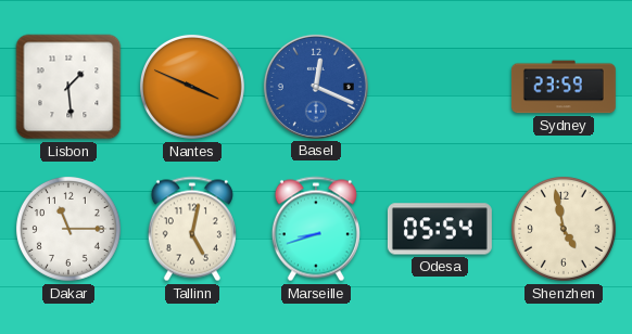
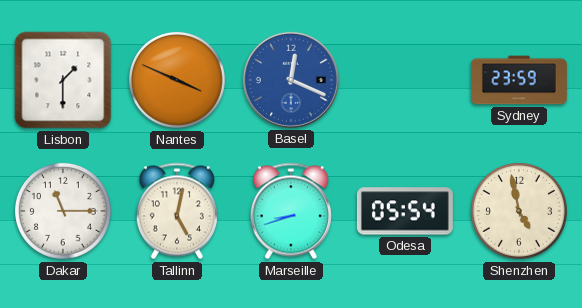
Lisbon: 1:29 -> 1:30 (63, 80)
